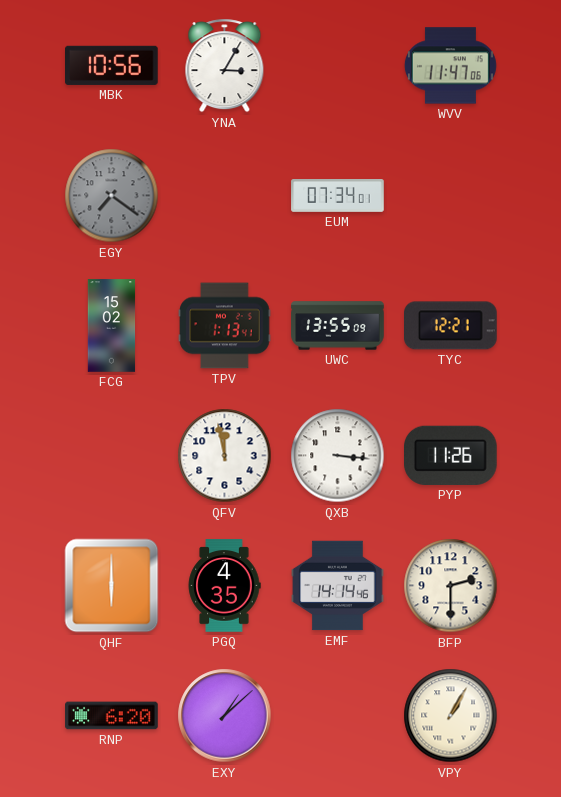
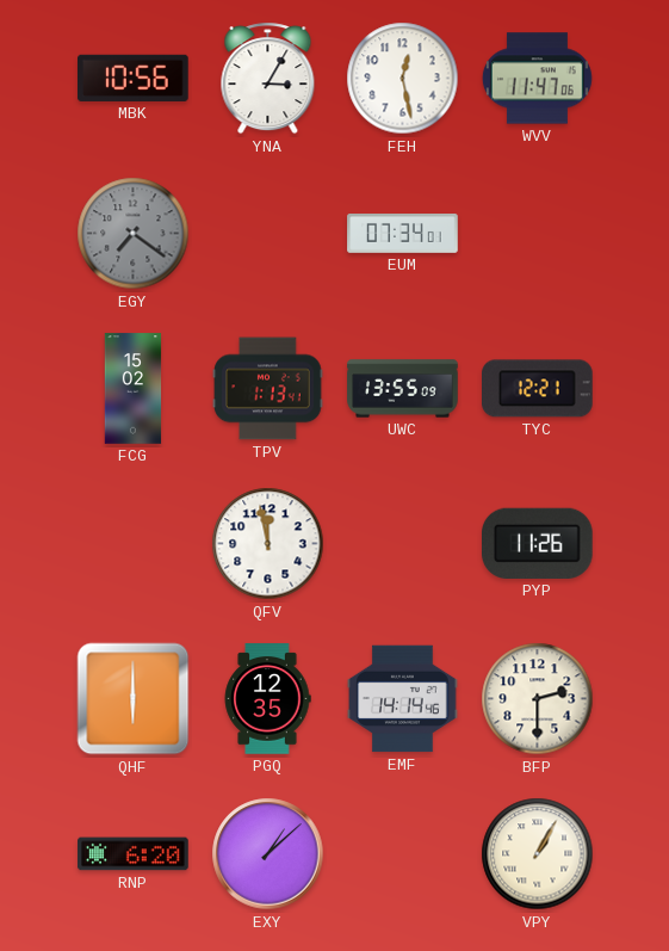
FEH: none -> 12:28 (403, 79)
QXB: 3:16 -> none (338, 456)
PGQ: 4:35 -> 12:35 (267, 699)
